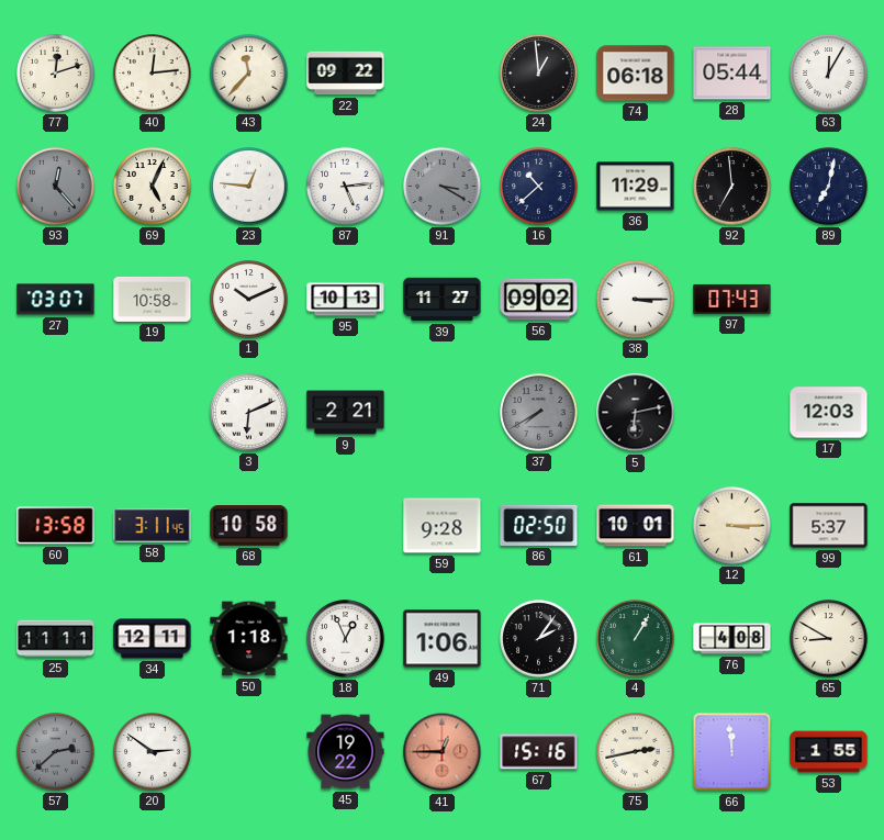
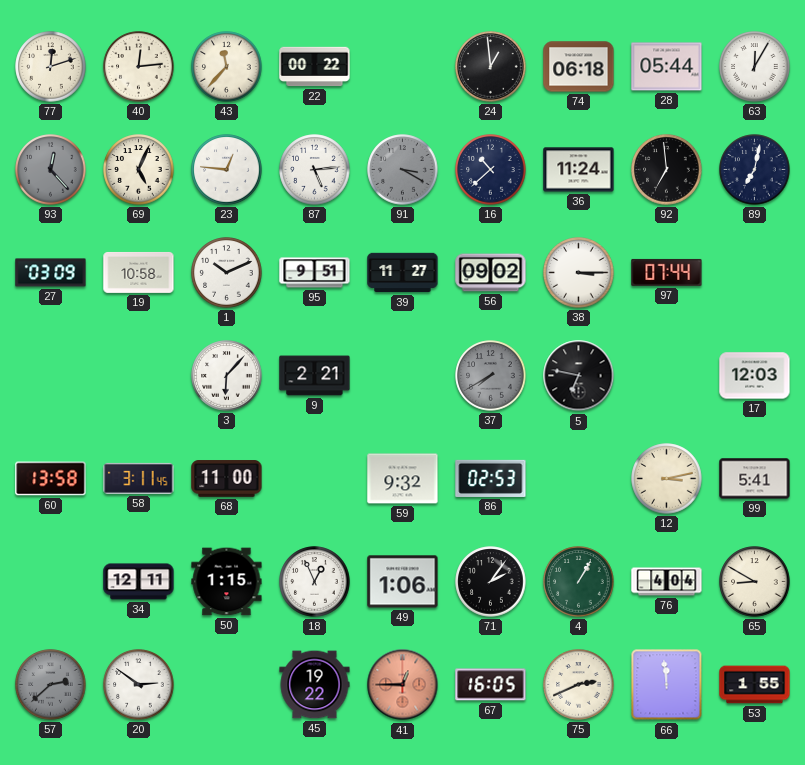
22: 09:22 -> 00:22 (315, 67)
36: 11:29 -> 11:24 (579, 170)
27: 03:07 -> 03:09 (51, 273)
95: 10:13 -> 9:51 (315, 273)
97: 07:43 -> 07:44 (667, 272)
3: 6:11 -> 6:07 (227, 376)
5: 6:13 -> 6:47 (579, 376)
68: 10:58 -> 11:00 (227, 479)
59: 9:28 -> 9:32 (403, 479)
86: 02:50 -> 02:53 (491, 478)
61: 10:01 -> none (636, 526)
12: 3:15 -> 3:13 (667, 479)
99: 5:37 -> 5:41 (755, 479)
25: 11:11 -> none (56, 639)
50: 1:18 -> 1:15 (227, 582)
76: 4:08 -> 4:04 (667, 582)
67: 15:16 -> 16:05 (491, 685)
75: 2:43 -> 2:41 (579, 685)
